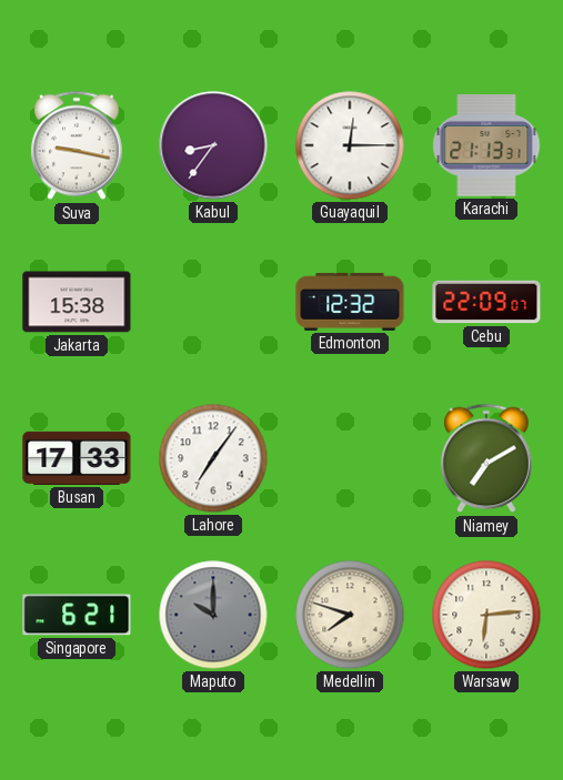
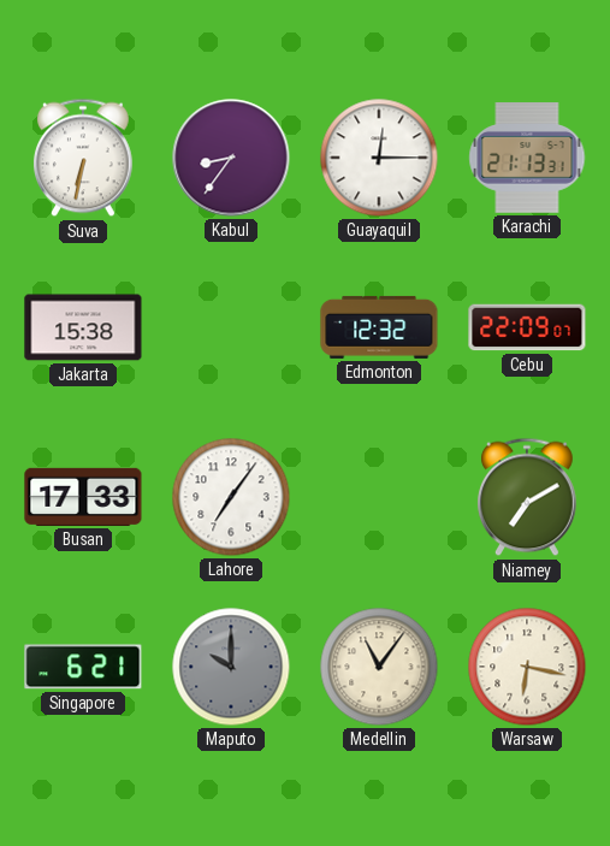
Suva: 9:17 -> 6:32 (83, 158)
Medellin: 7:48 -> 11:06 (379, 667)
Warsaw: 6:14 -> 6:17 (527, 667)
